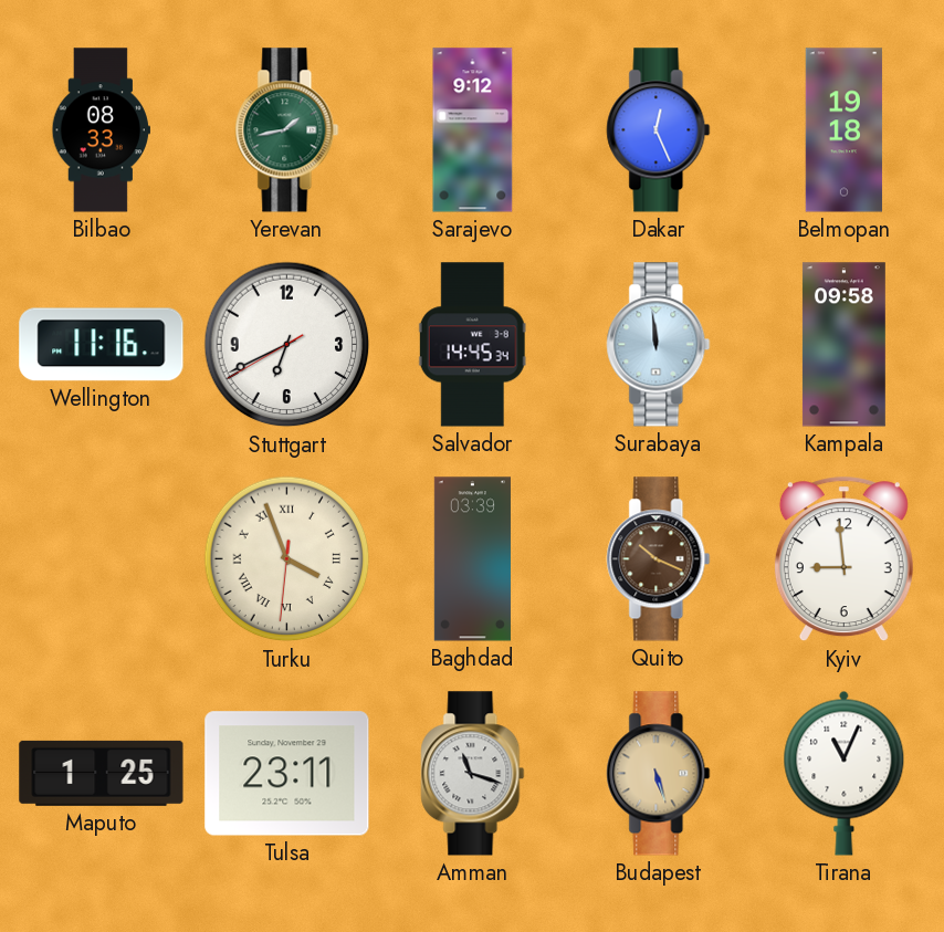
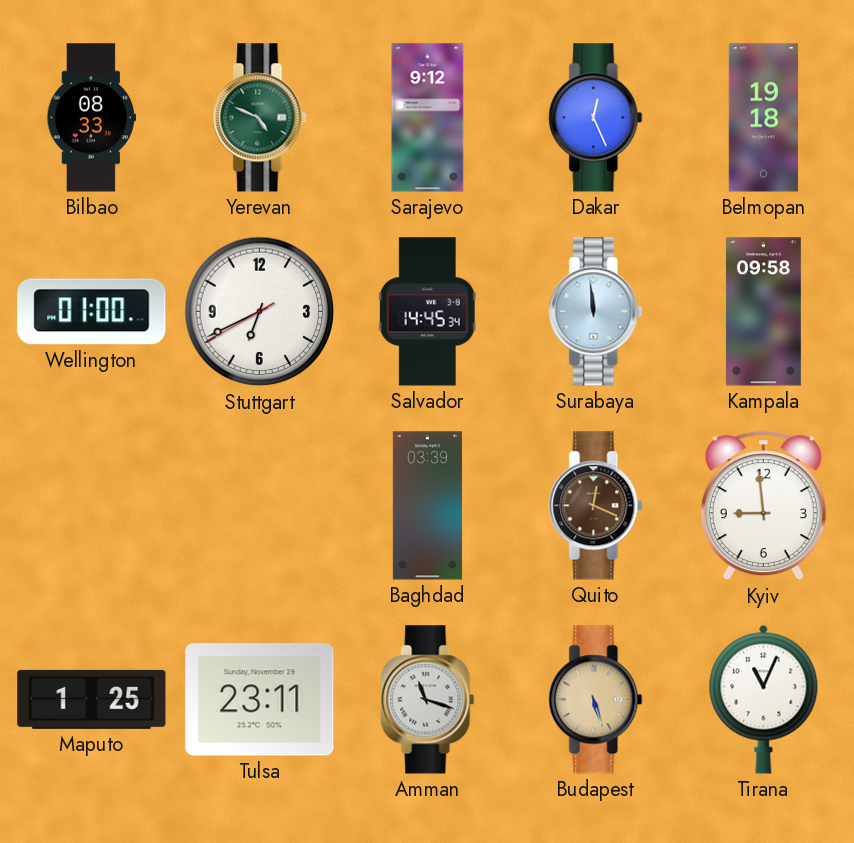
Yerevan: 1:43 -> 4:49 (260, 118)
Wellington: 11:16 -> 01:00 (92, 312)
Turku: 3:56 -> none (287, 559)
Quito: 10:19 -> 12:19 (596, 506)
